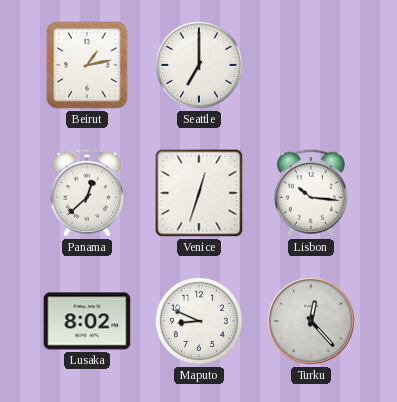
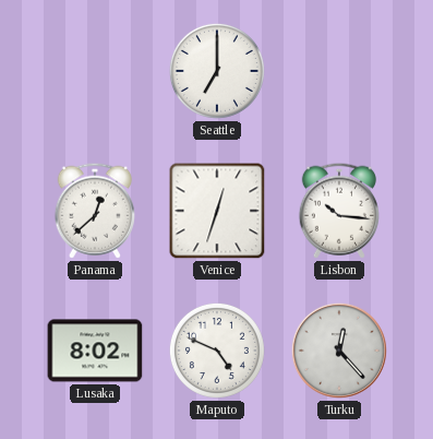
Beirut: 1:13 -> none (87, 65)
Maputo: 8:49 -> 4:49 (217, 351)
